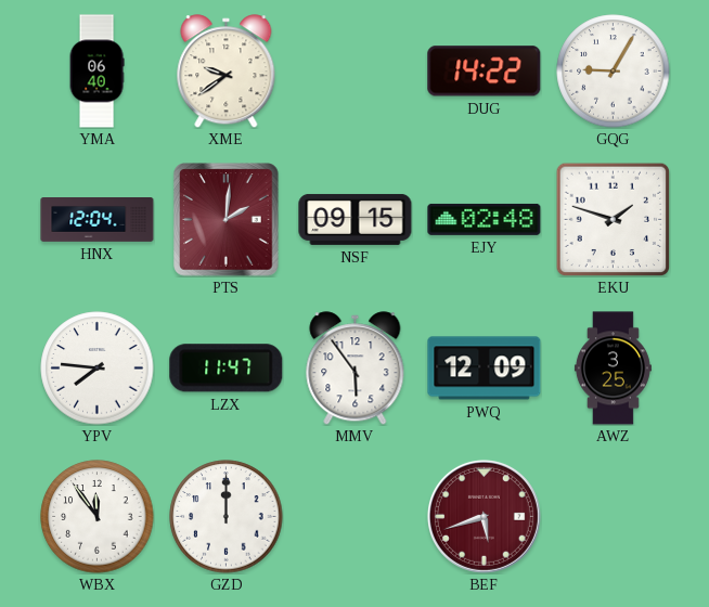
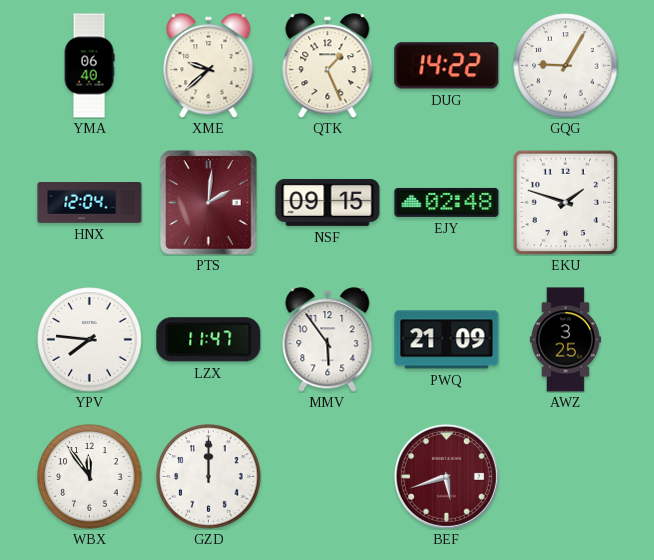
XME: 9:39 -> 9:38 (209, 66)
QTK: none -> 1:26 (328, 66)
PWQ: 12:09 -> 21:09 (447, 340)
